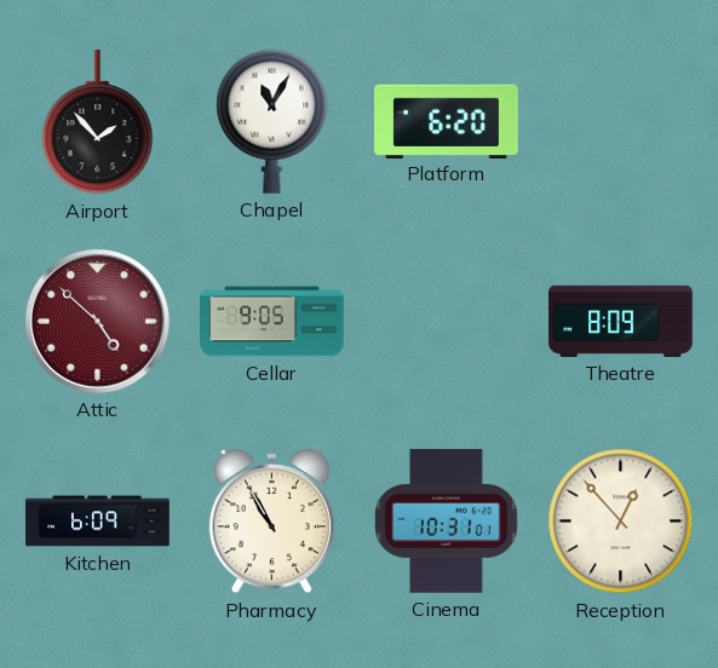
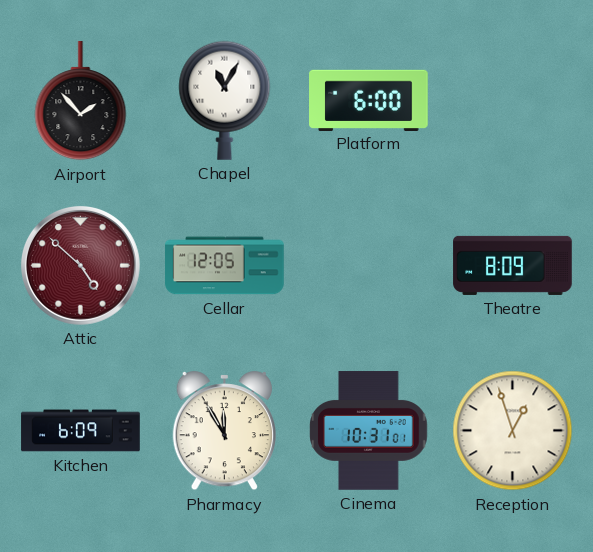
Platform: 6:20 -> 6:00 (369, 100)
Cellar: 9:05 -> 12:05 (225, 266)
Pharmacy: 10:55 -> 11:55 (224, 431)
Reception: 12:53 -> 12:57 (513, 431)
